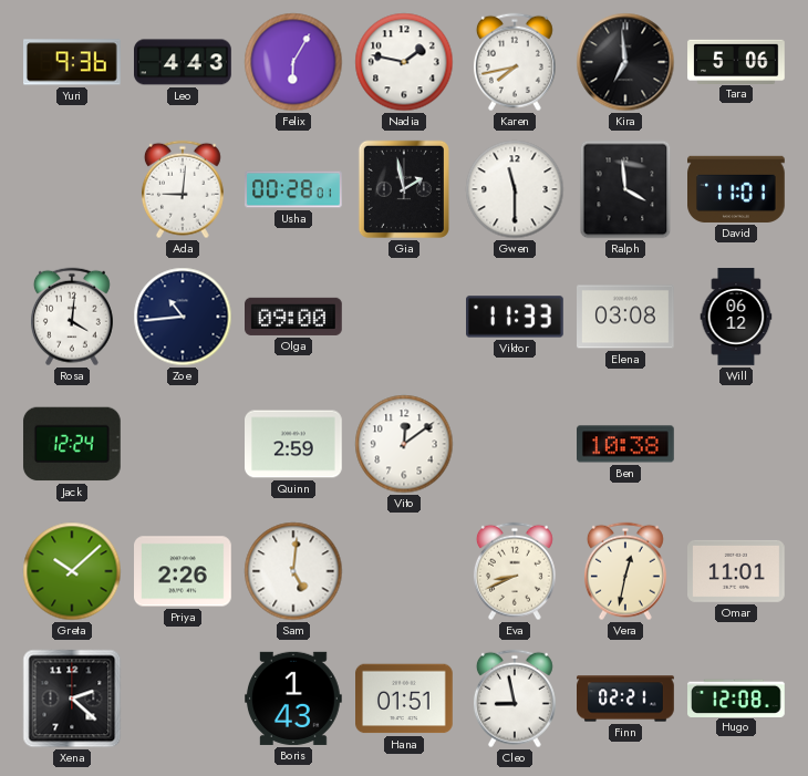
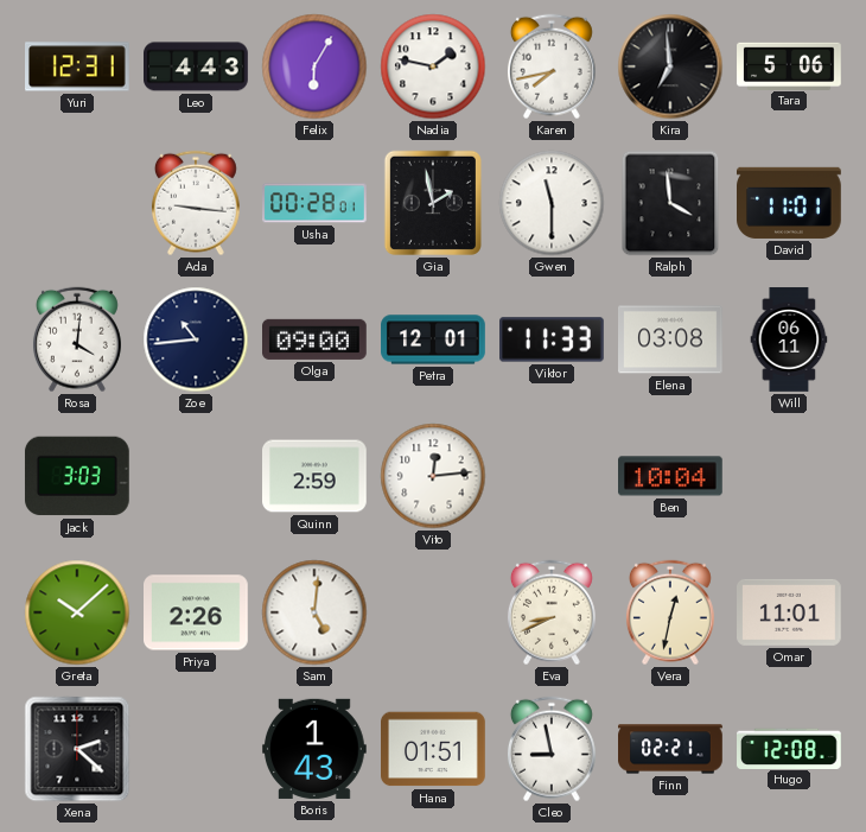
Yuri: 9:36 -> 12:31 (78, 66)
Ada: 9:01 -> 9:16 (196, 203)
Petra: none -> 12:01 (433, 339)
Will: 06:12 -> 06:11 (789, 339)
Jack: 12:24 -> 3:03 (77, 476)
Vito: 12:09 -> 12:14 (433, 476)
Ben: 10:38 -> 10:04 (671, 476)
